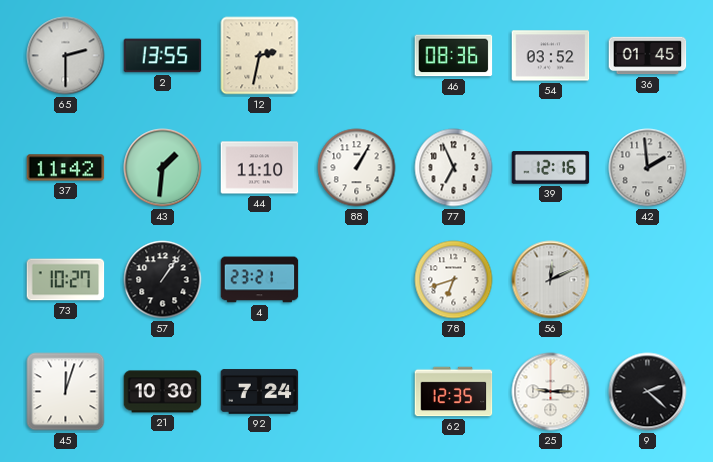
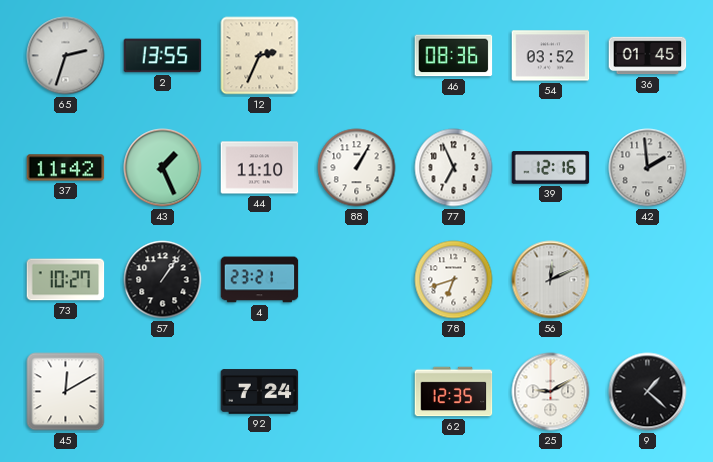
65: 2:30 -> 2:33 (66, 56)
12: 2:32 -> 2:34 (260, 56)
43: 1:31 -> 1:26 (163, 168)
45: 12:03 -> 12:10 (66, 392)
21: 10:30 -> none (163, 392)
25: 9:15 -> 9:10 (551, 392)
9: 2:22 -> 1:22 (648, 392)
